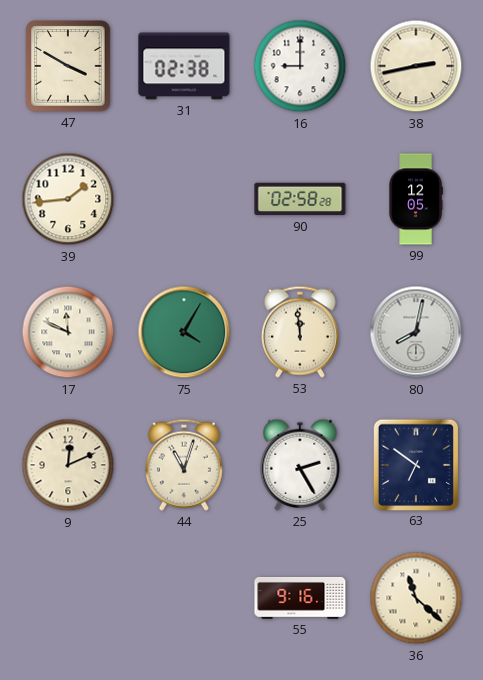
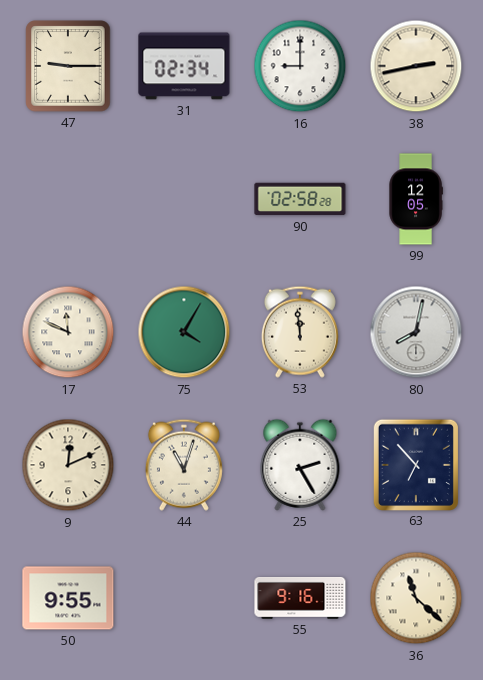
47: 3:50 -> 9:15 (68, 66)
31: 02:38 -> 02:34 (184, 66)
39: 1:44 -> none (68, 199)
63: 6:51 -> 6:53 (415, 464)
50: none -> 9:55 (68, 598)
